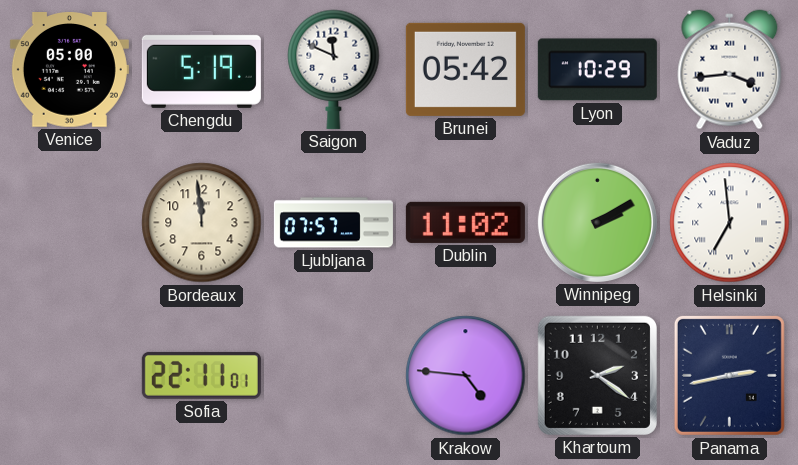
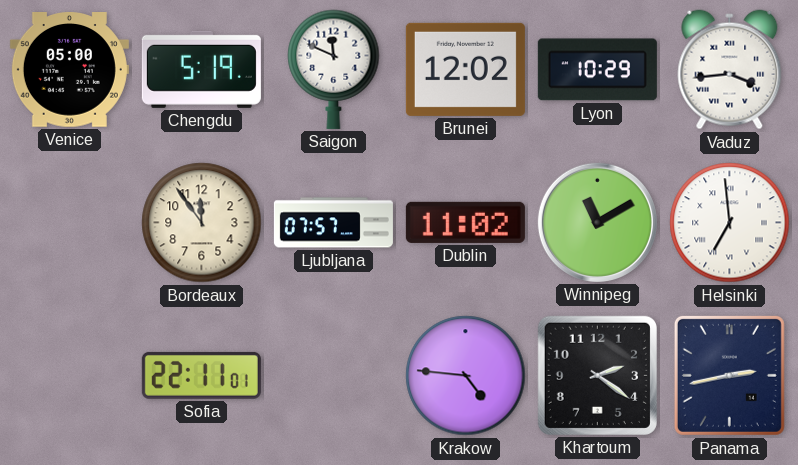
Brunei: 05:42 -> 12:02 (465, 69)
Bordeaux: 11:59 -> 11:54 (202, 223)
Winnipeg: 2:10 -> 11:10 (597, 222)
